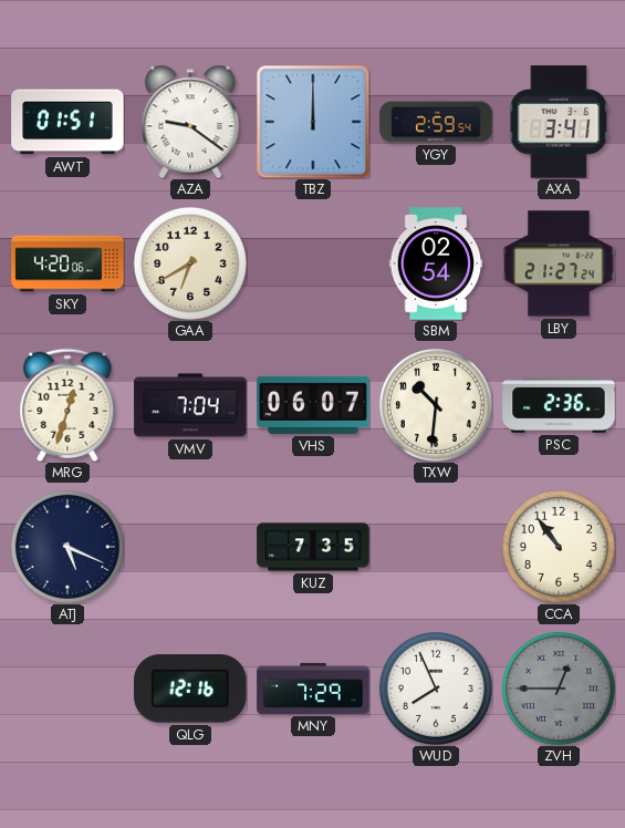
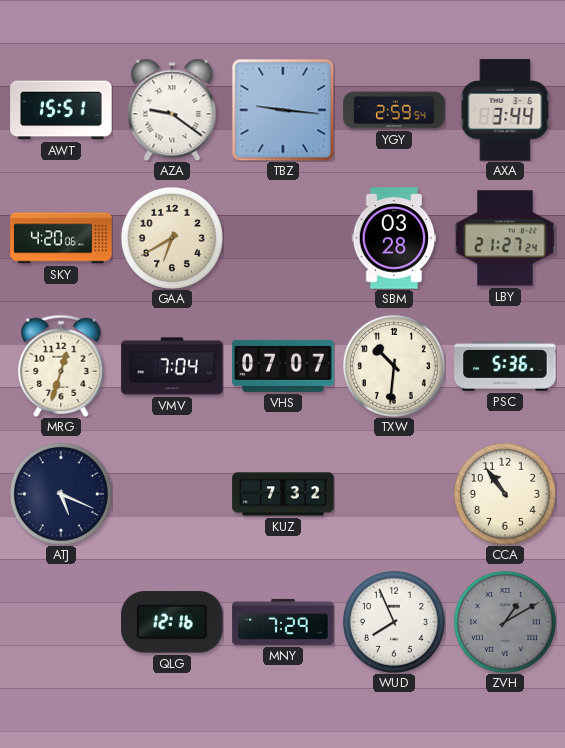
AWT: 01:51 -> 15:51 (61, 110)
TBZ: 12:00 -> 9:16 (283, 110)
AXA: 3:41 -> 3:44 (505, 110)
SBM: 02:54 -> 03:28 (394, 238)
VHS: 06:07 -> 07:07 (283, 366)
PSC: 2:36 -> 5:36 (505, 367)
KUZ: 7:35 -> 7:32 (283, 494)
ZVH: 12:45 -> 1:10 (505, 622)
